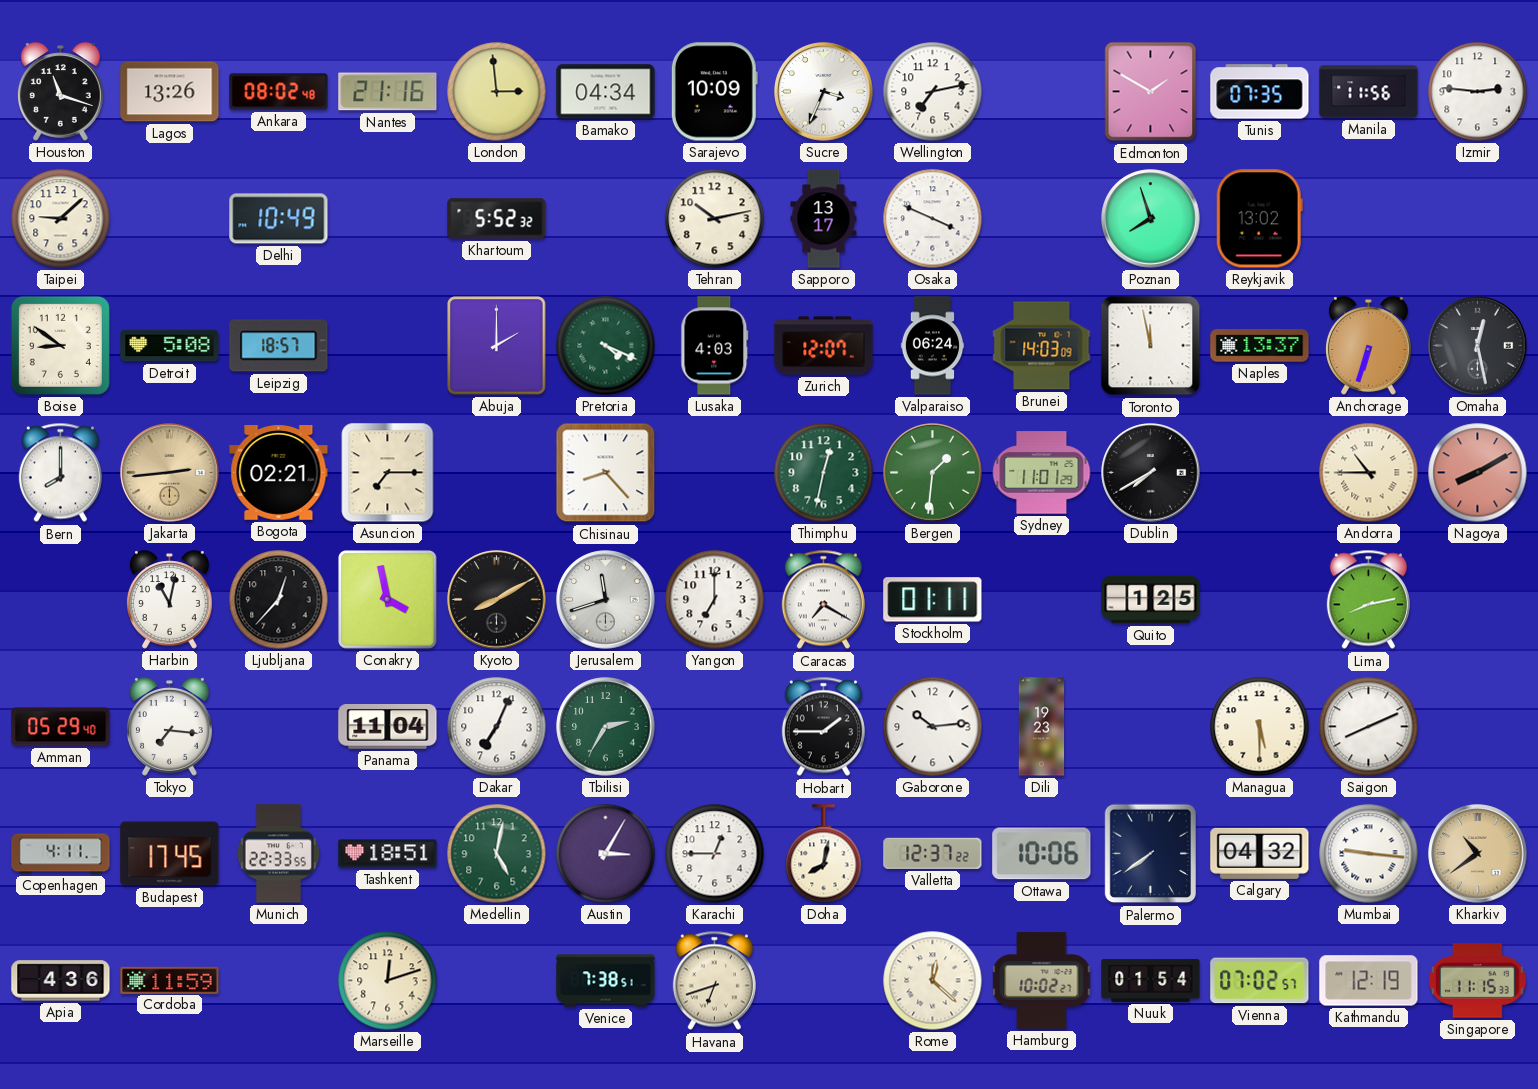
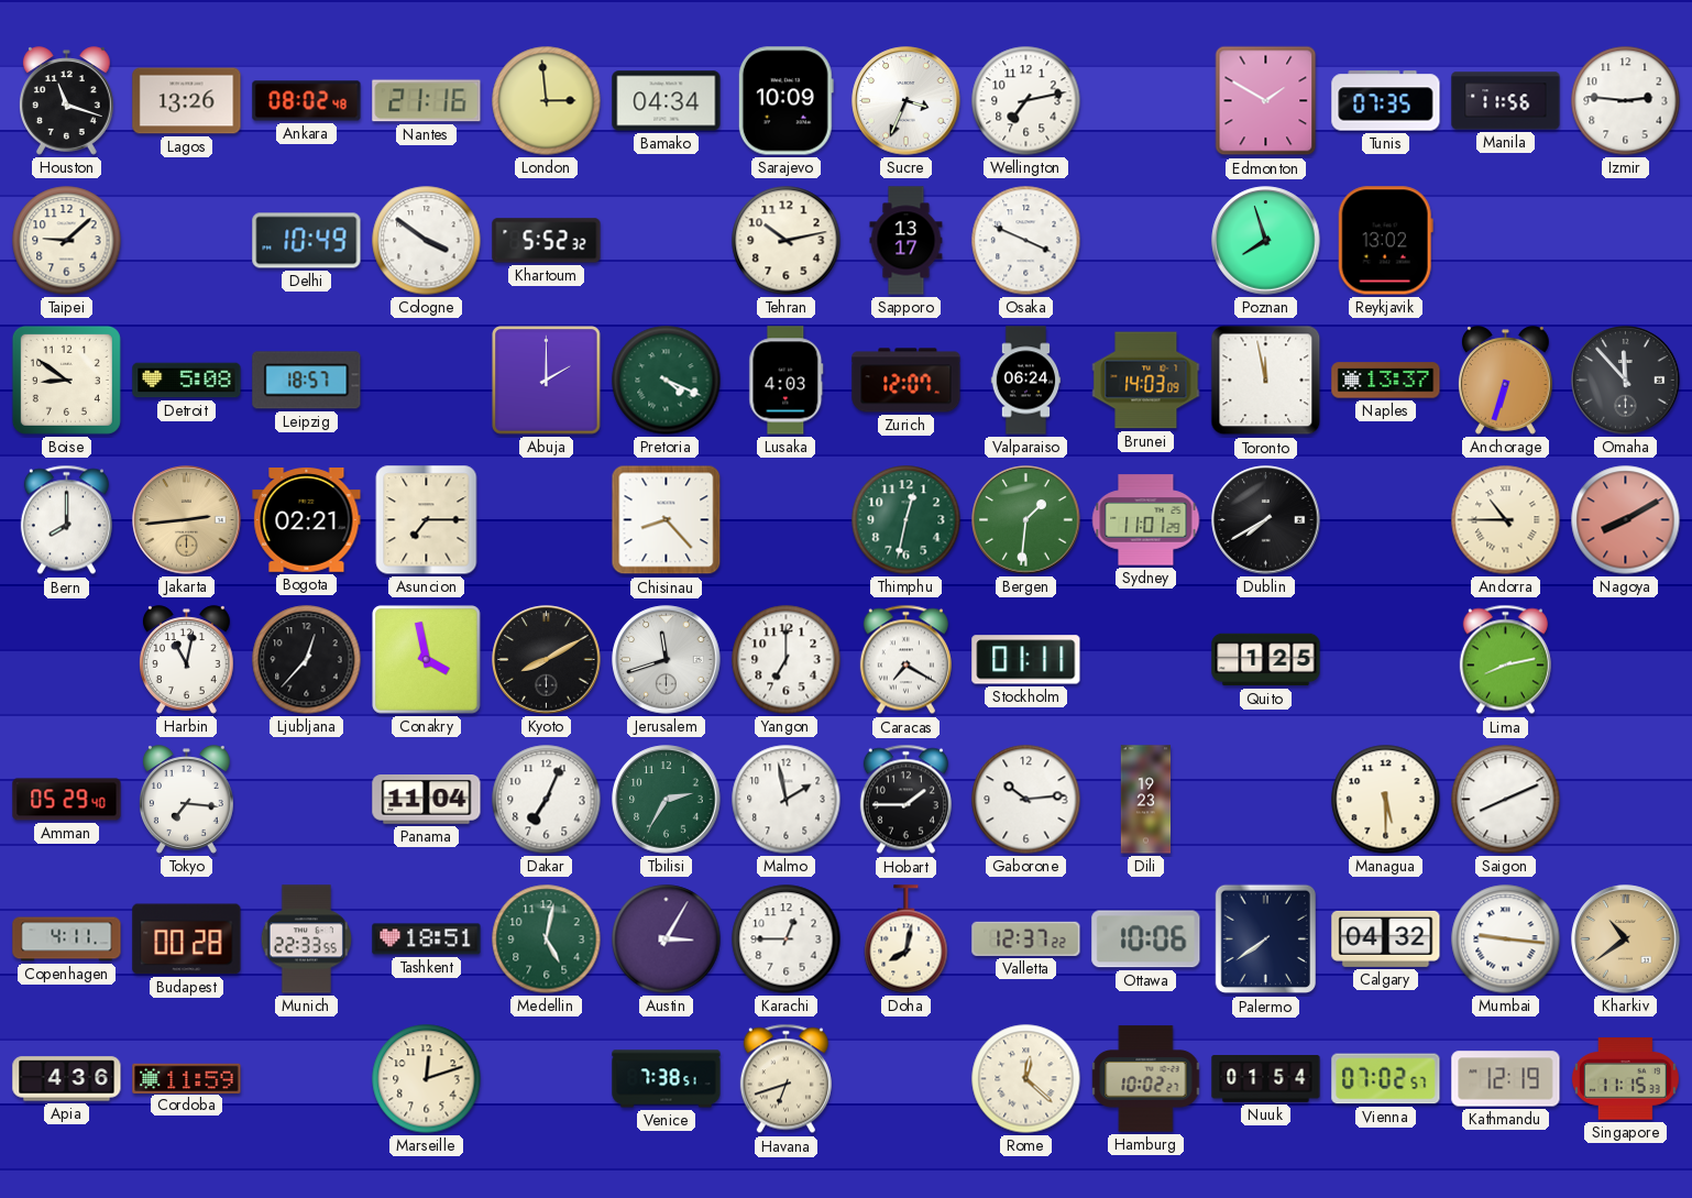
Cologne: none -> 3:51 (427, 241)
Omaha: 12:28 -> 11:53 (1626, 381)
Malmo: none -> 1:58 (787, 800)
Budapest: 17:45 -> 00:28 (187, 939)
